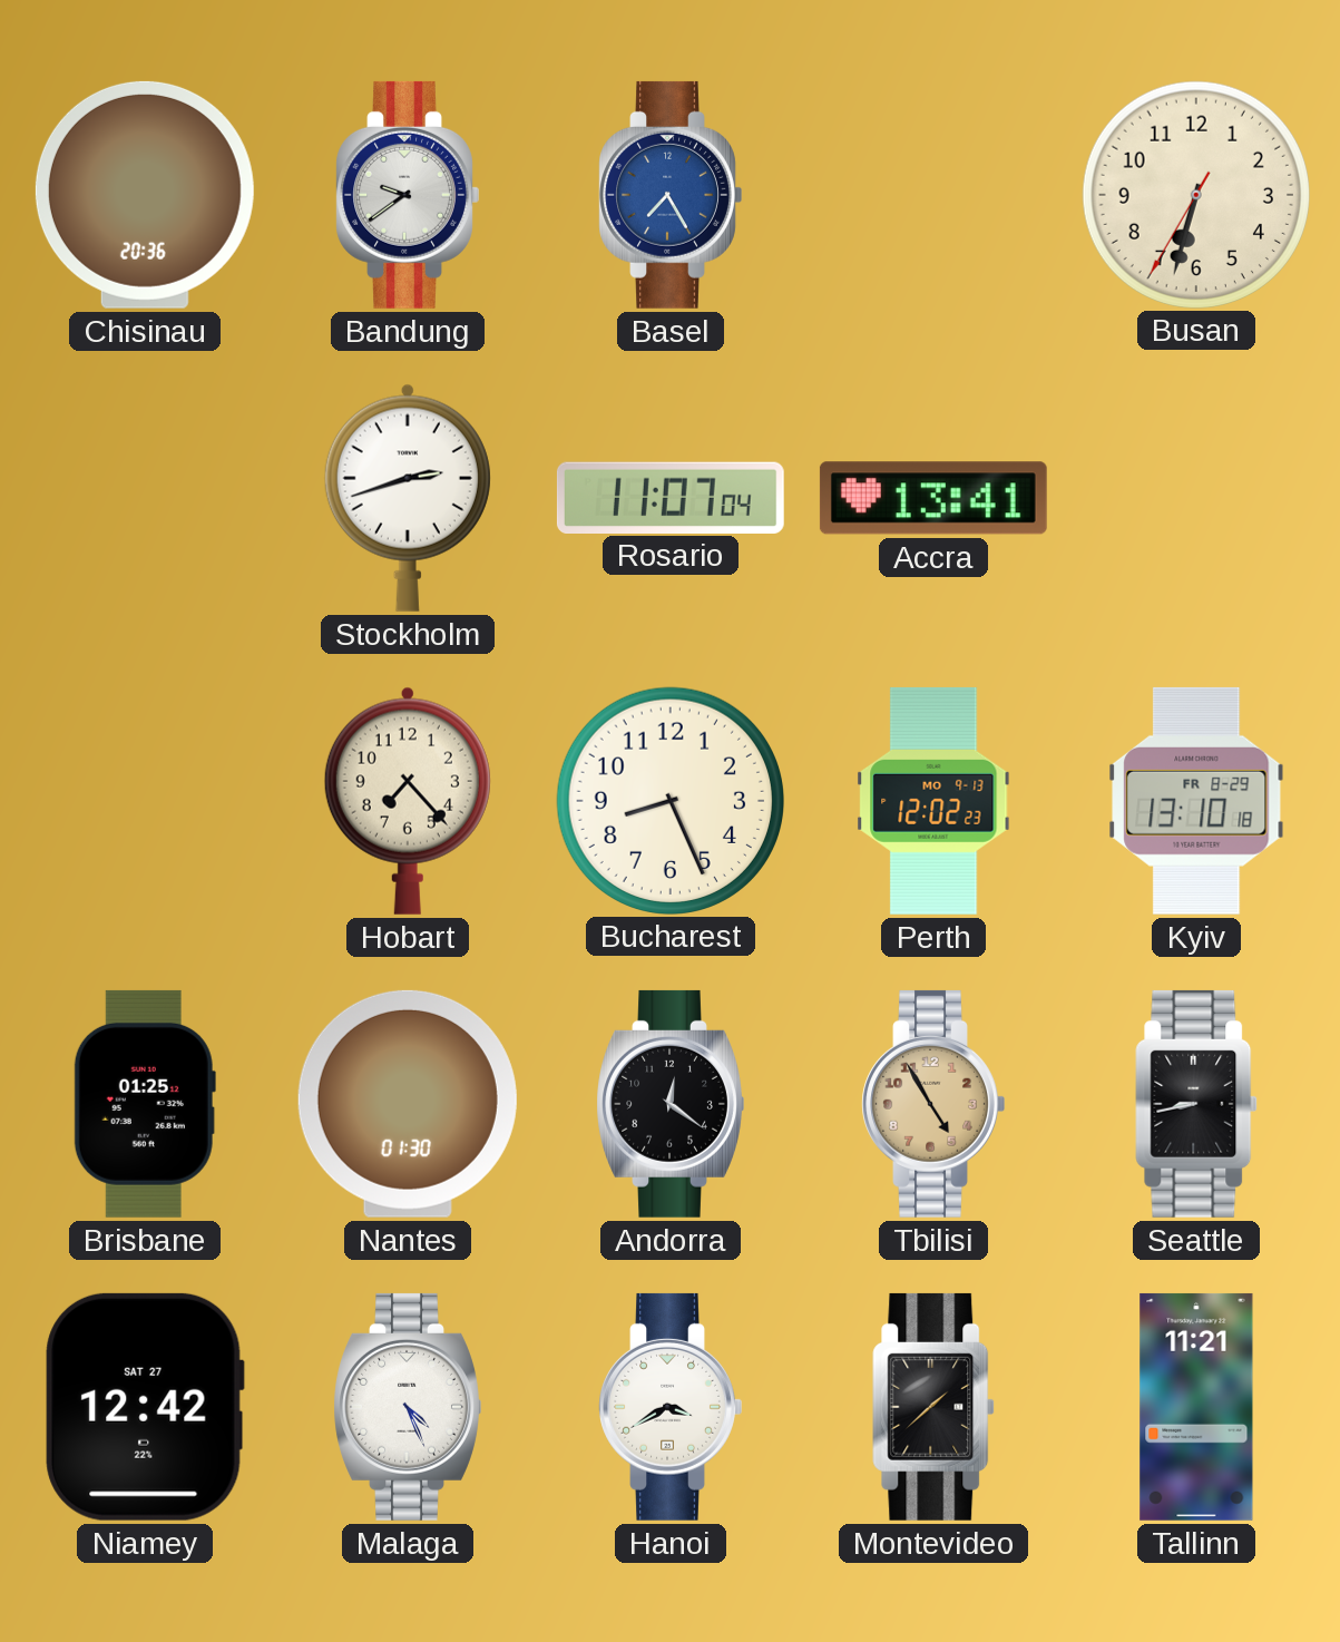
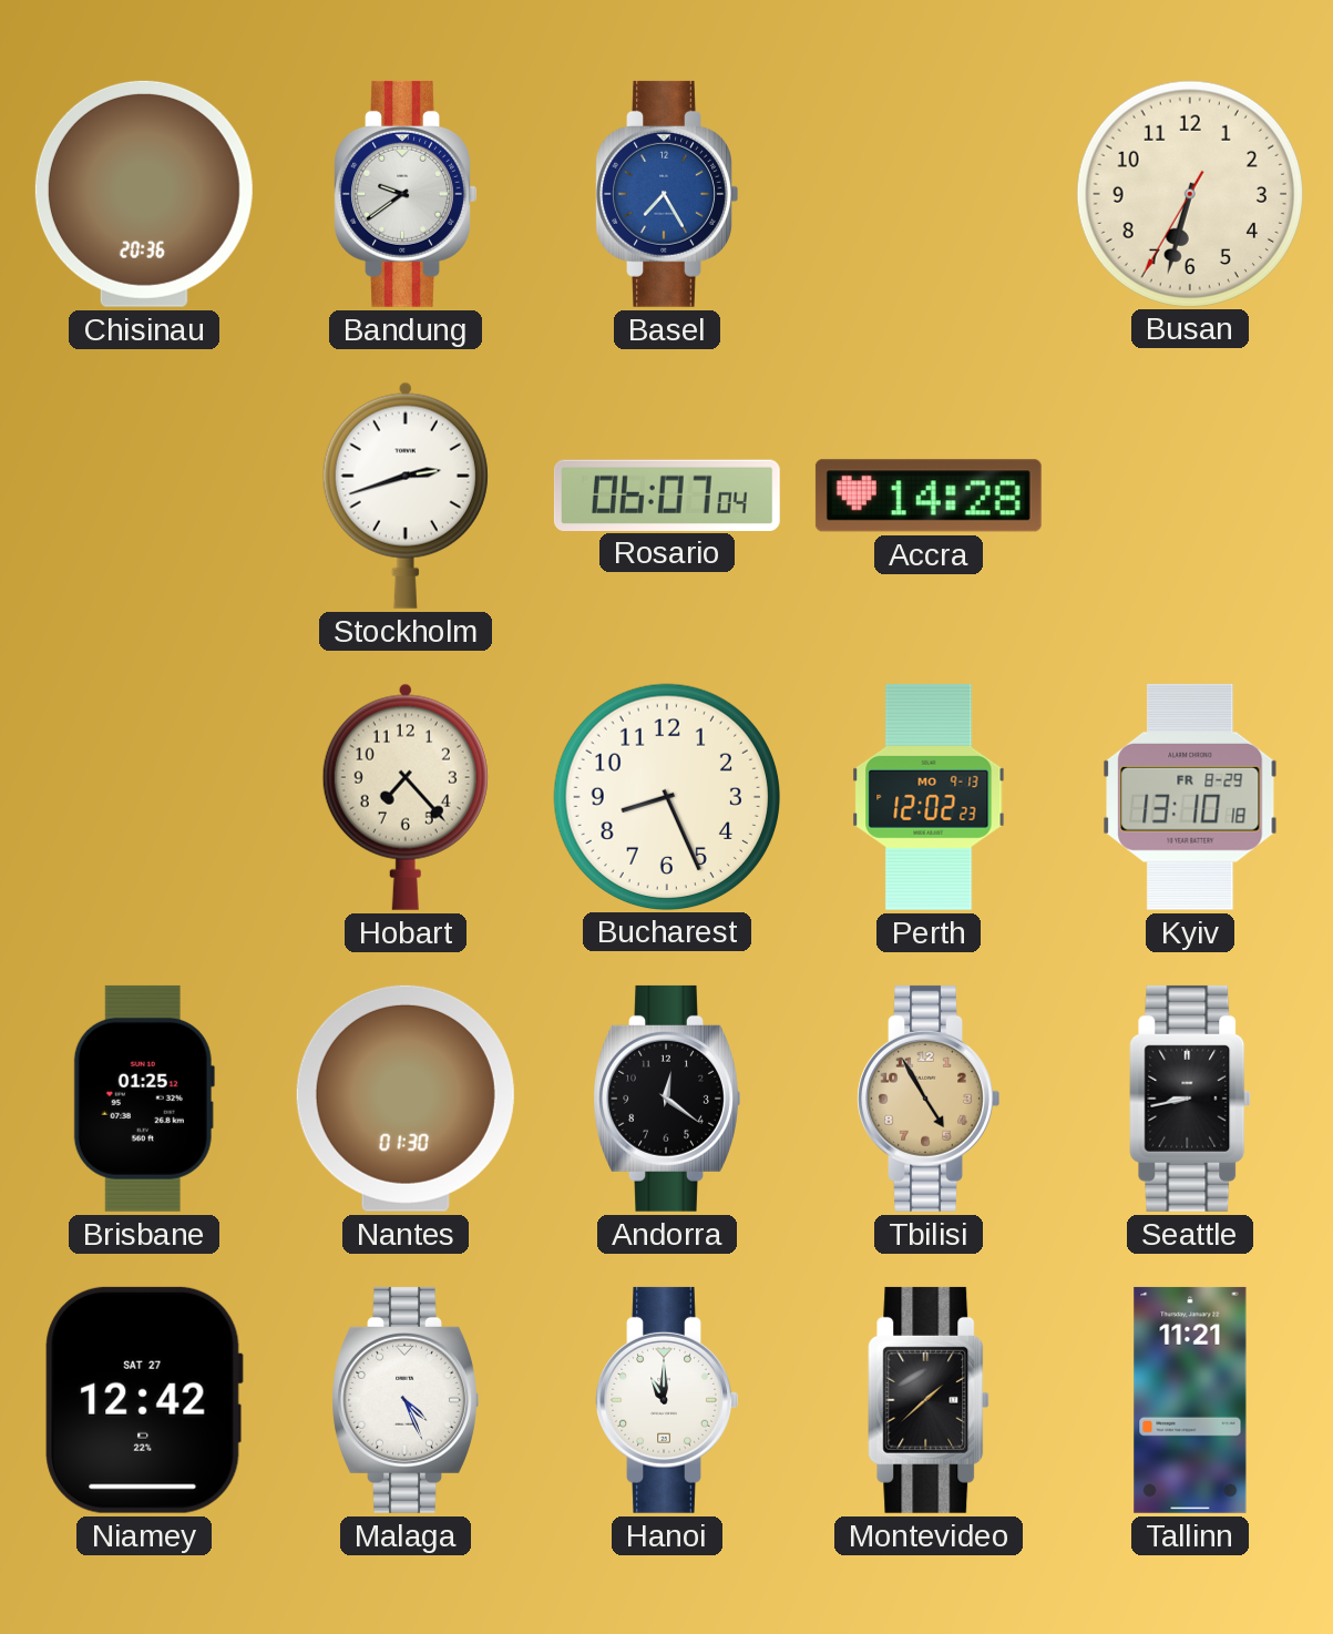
Rosario: 11:07 -> 06:07 (667, 494)
Accra: 13:41 -> 14:28 (929, 496)
Hanoi: 3:40 -> 11:00 (667, 1400)
